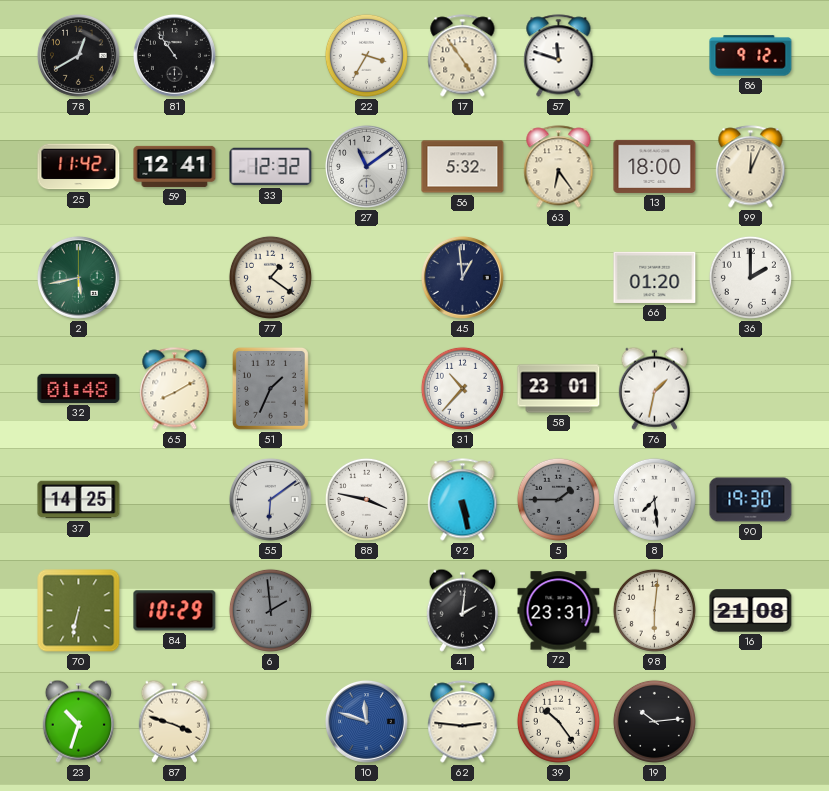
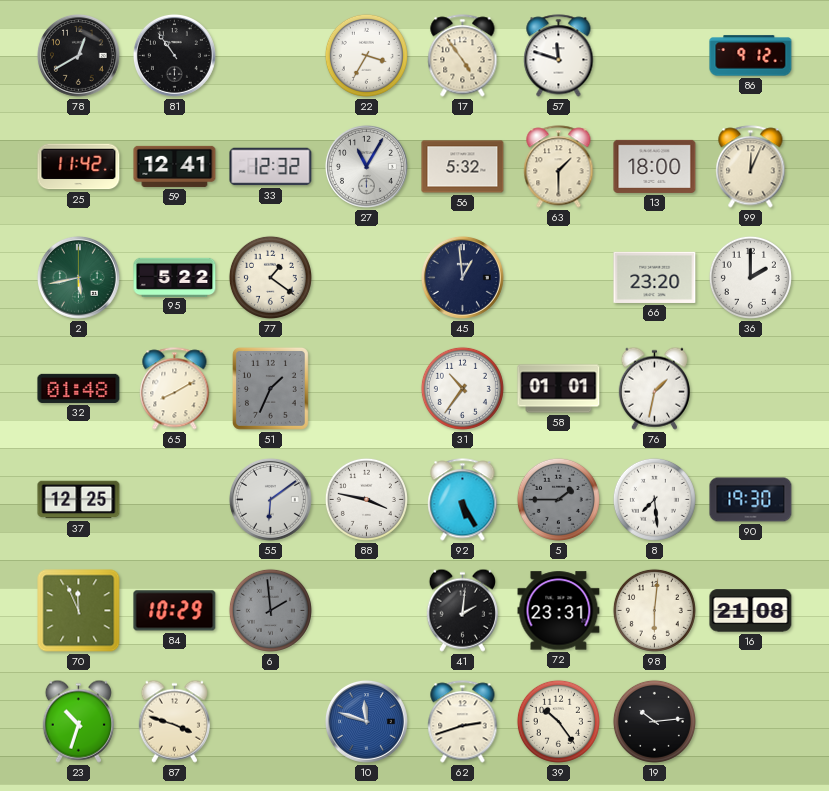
27: 11:09 -> 11:05 (366, 166)
63: 6:24 -> 1:30 (559, 167)
95: none -> 5:22 (175, 277)
66: 01:20 -> 23:20 (655, 277)
31: 10:37 -> 10:36 (462, 388)
58: 23:01 -> 01:01 (559, 389)
37: 14:25 -> 12:25 (79, 500)
92: 5:28 -> 5:25 (463, 500)
70: 6:32 -> 11:56 (79, 611)
62: 2:46 -> 2:42 (463, 722)
